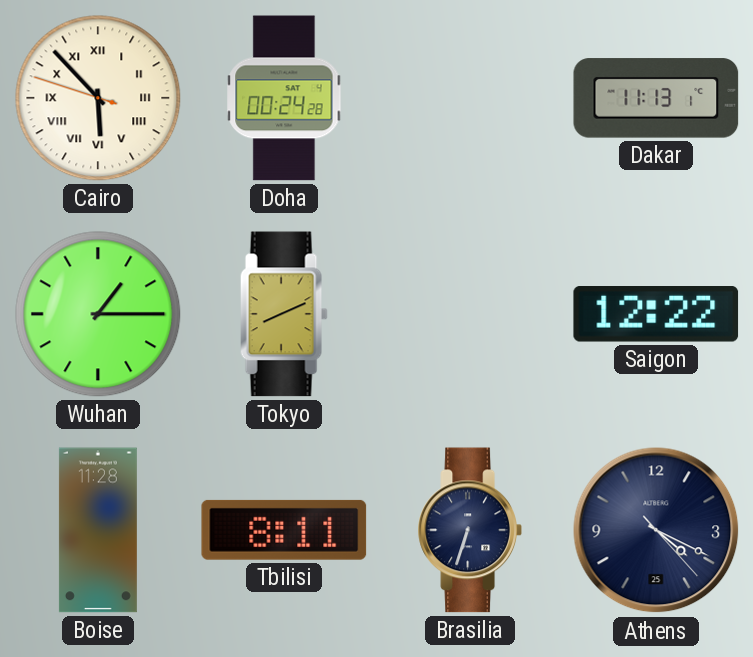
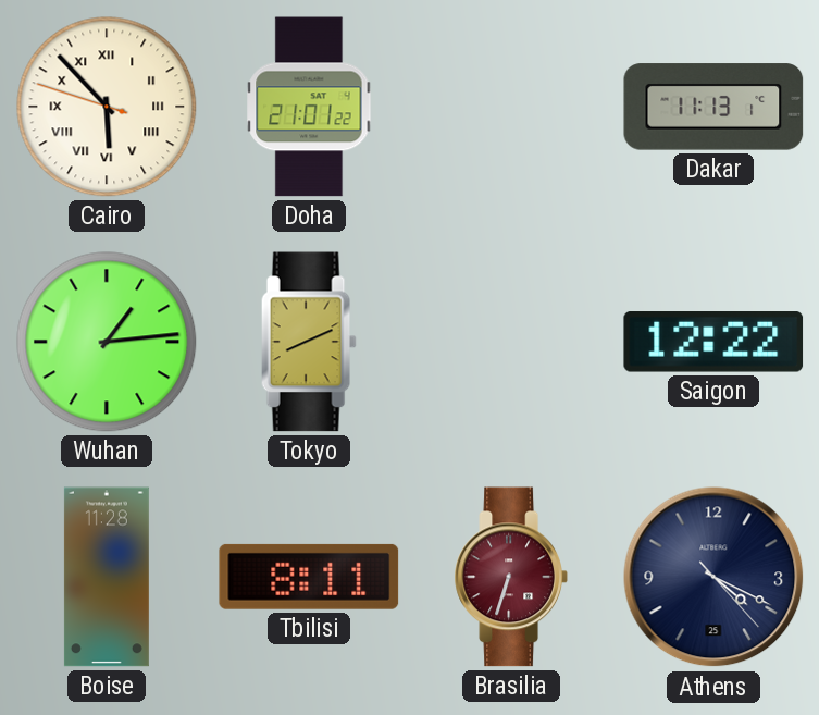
Doha: 00:24 -> 21:01 (309, 107)
Wuhan: 1:15 -> 1:14 (107, 342)
Brasilia dial: navy -> burgundy (511, 577)
